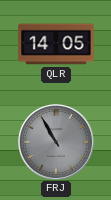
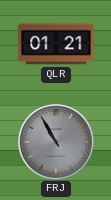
QLR: 14:05 -> 01:21 (56, 44)
